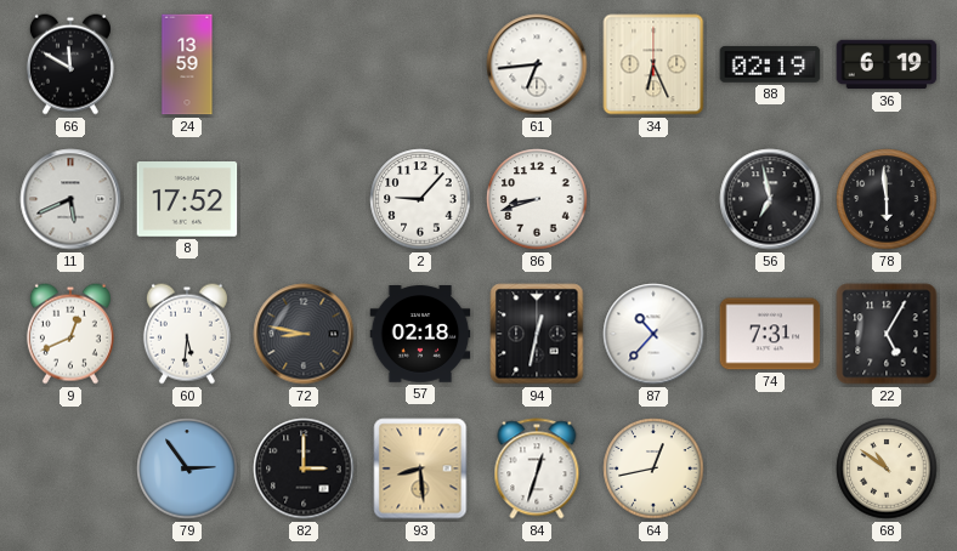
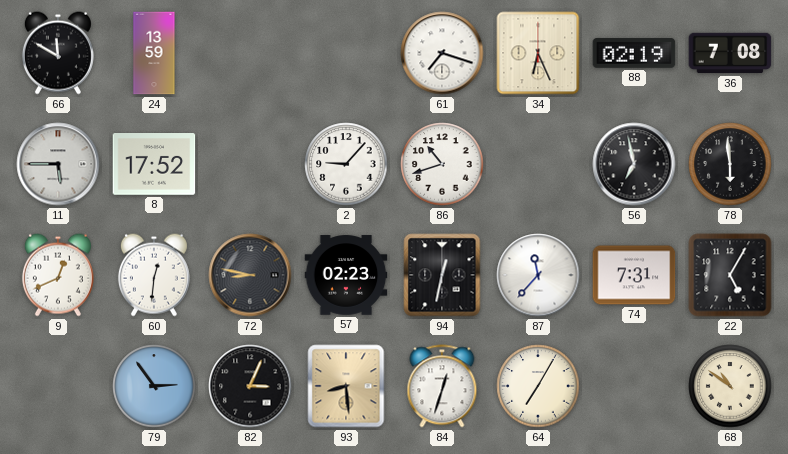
61: 6:44 -> 7:18 (442, 53)
36: 6:19 -> 7:08 (730, 53)
11: 5:41 -> 5:45 (58, 164)
86: 8:42 -> 10:42 (442, 164)
60: 5:31 -> 12:31 (154, 275)
57: 02:18 -> 02:23 (346, 275)
87: 10:37 -> 11:37 (538, 275)
82: 3:00 -> 3:04 (250, 386)
64: 12:43 -> 7:05 (538, 386)
